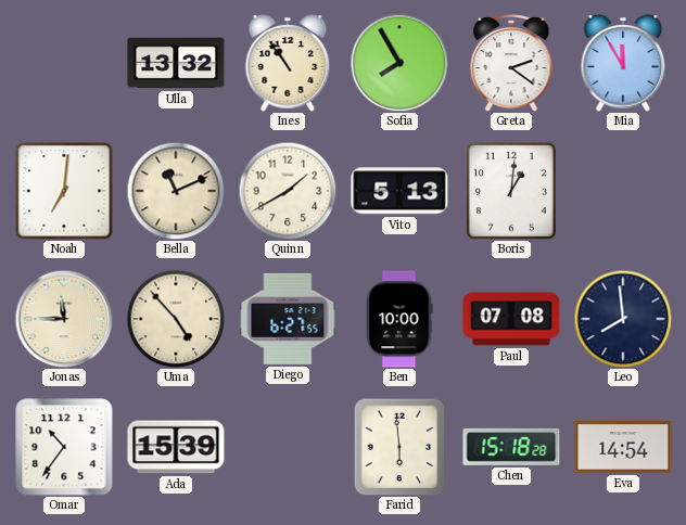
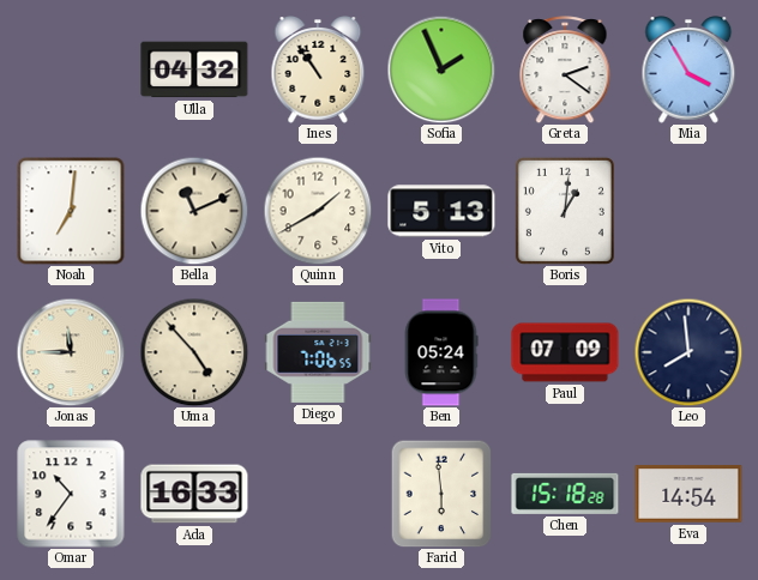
Ulla: 13:32 -> 04:32 (194, 70)
Sofia: 7:55 -> 1:56 (441, 70)
Mia: 11:55 -> 3:55 (688, 70)
Diego: 6:27 -> 7:06 (318, 352)
Ben: 10:00 -> 05:24 (441, 352)
Paul: 07:08 -> 07:09 (565, 352)
Ada: 15:39 -> 16:33 (194, 494)
